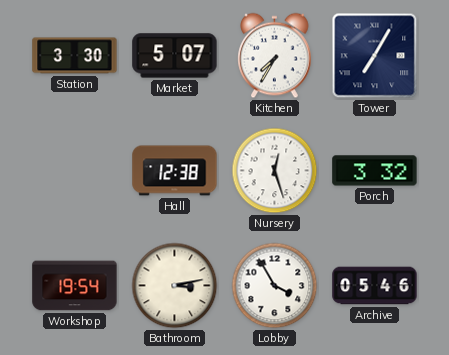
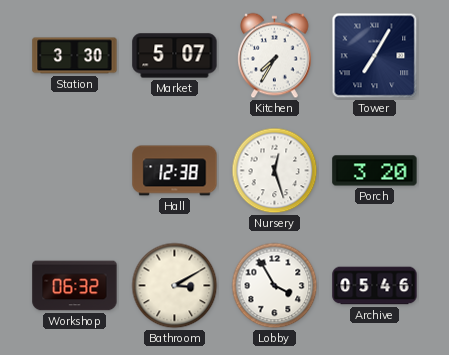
Porch: 3:32 -> 3:20 (375, 171)
Workshop: 19:54 -> 06:32 (75, 286)
Bathroom: 3:13 -> 3:10 (175, 286)
